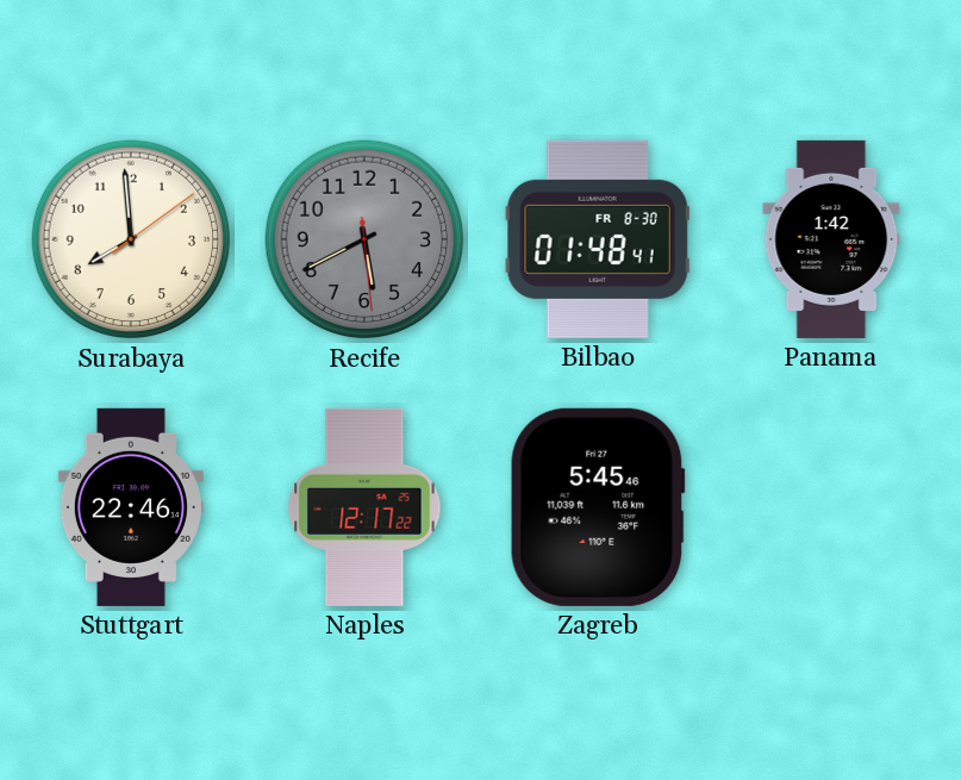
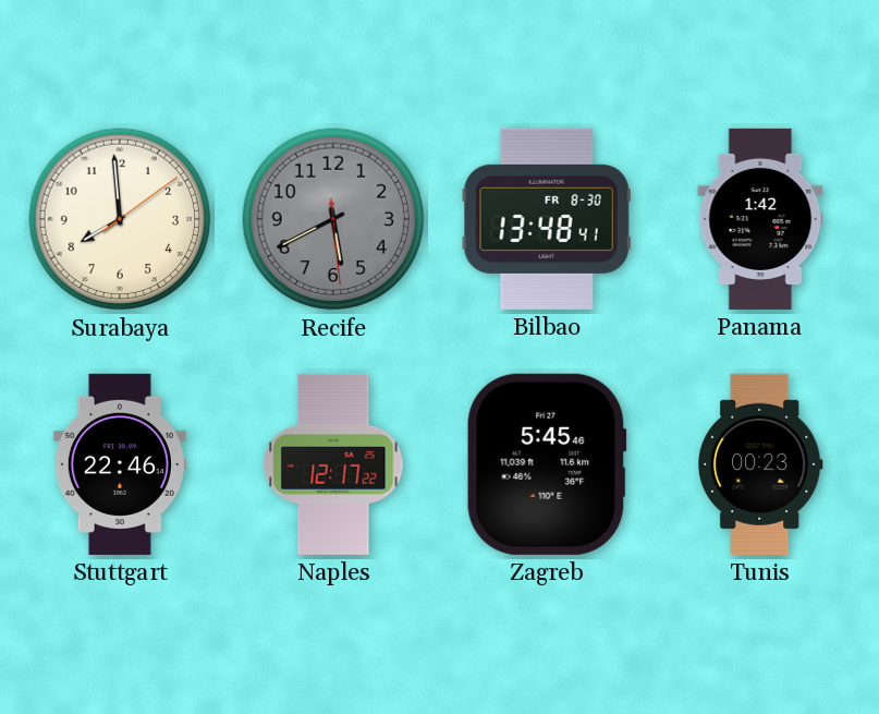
Bilbao: 01:48 -> 13:48 (547, 219)
Tunis: none -> 00:23 (760, 464)
